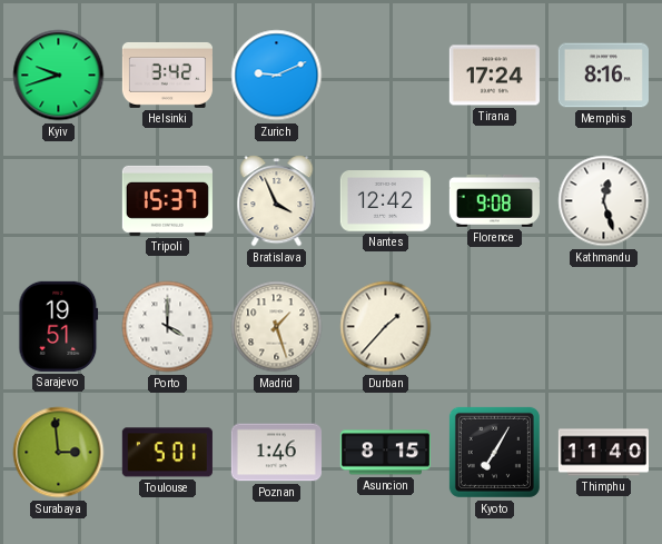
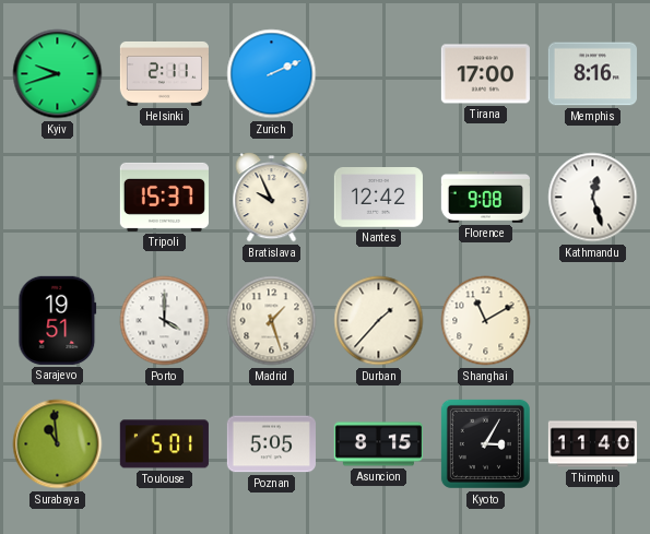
Helsinki: 3:42 -> 2:11 (164, 74)
Zurich: 9:11 -> 2:11 (272, 74)
Tirana: 17:24 -> 17:00 (485, 74)
Bratislava: 3:56 -> 9:56 (272, 198)
Shanghai: none -> 11:10 (486, 321)
Surabaya: 2:59 -> 10:59 (58, 444)
Poznan: 1:46 -> 5:05 (271, 444)
Kyoto: 7:05 -> 3:05 (485, 443)
